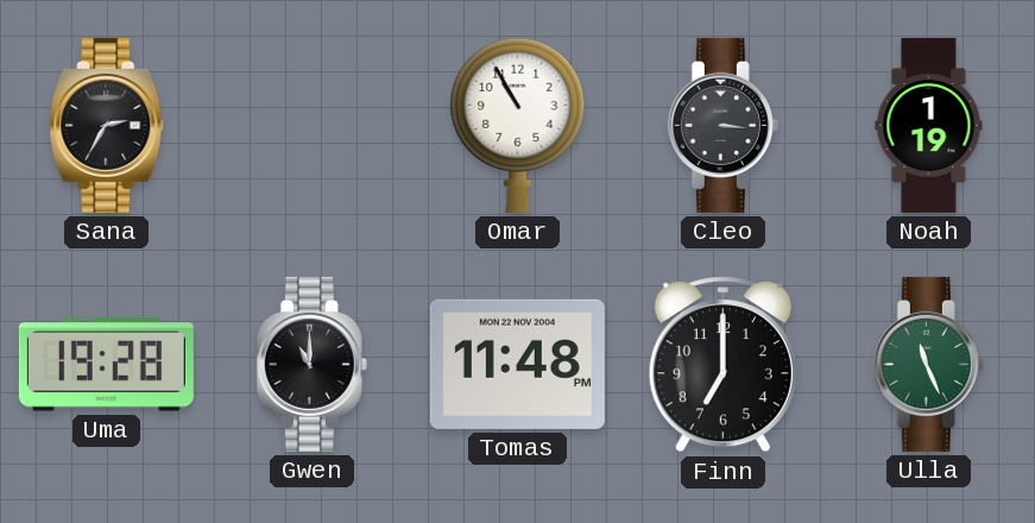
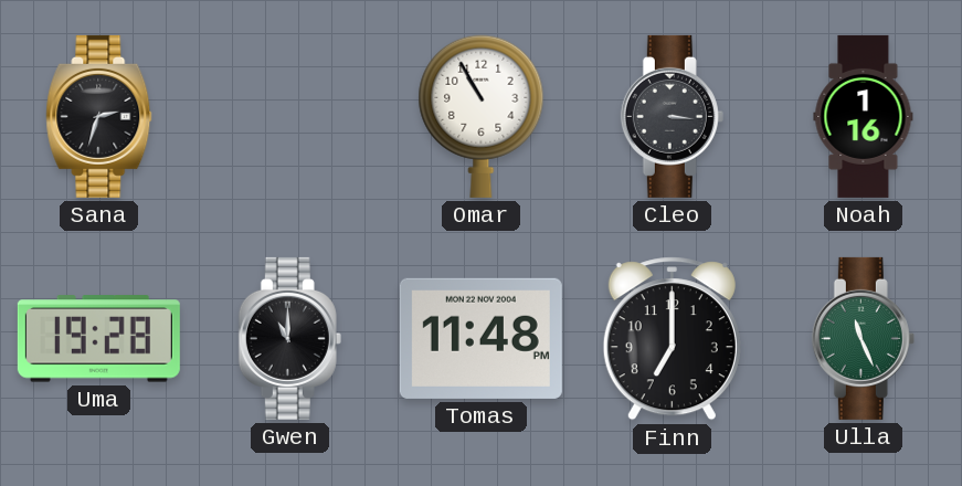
Sana: 2:35 -> 2:33 (99, 116)
Noah: 1:19 -> 1:16 (864, 116)
